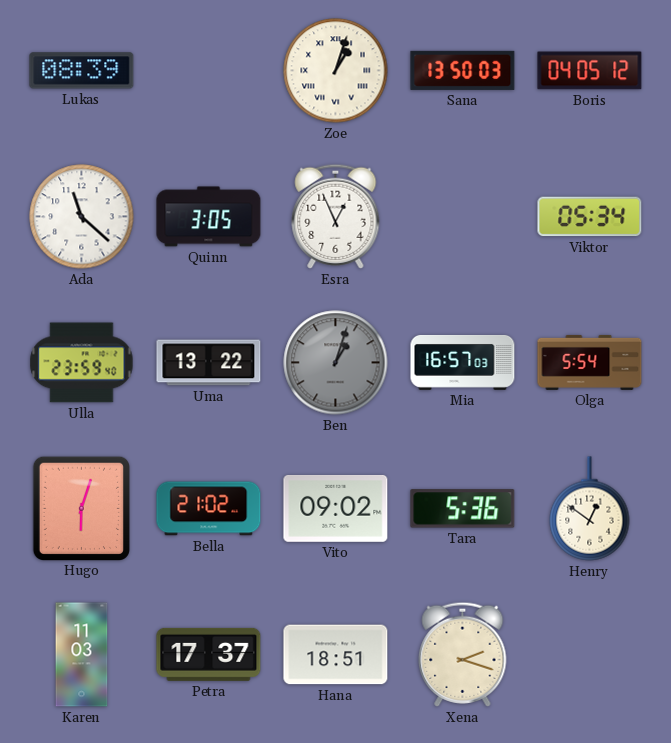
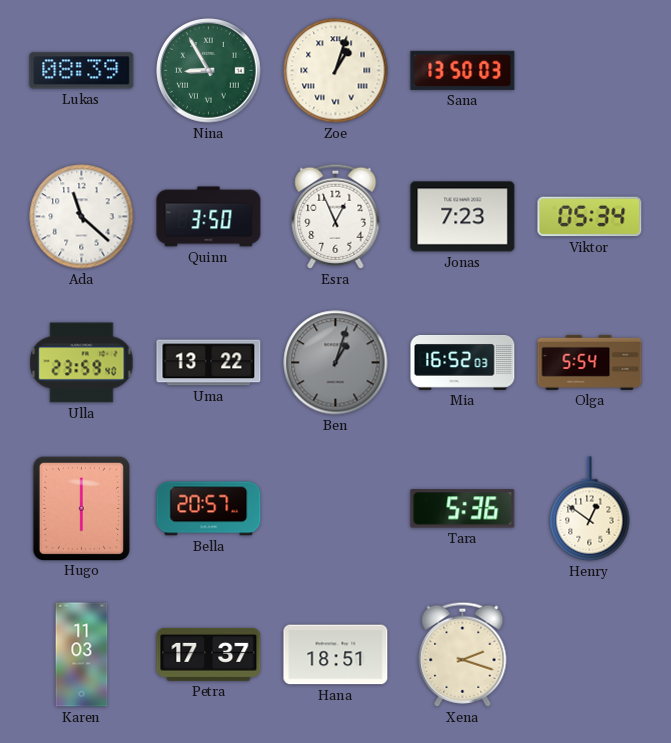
Nina: none -> 8:55 (209, 71)
Boris: 04:05 -> none (590, 71)
Quinn: 3:05 -> 3:50 (209, 217)
Jonas: none -> 7:23 (463, 217)
Mia: 16:57 -> 16:52 (463, 362)
Hugo: 6:03 -> 6:00 (81, 508)
Bella: 21:02 -> 20:57 (209, 509)
Vito: 09:02 -> none (336, 508)
